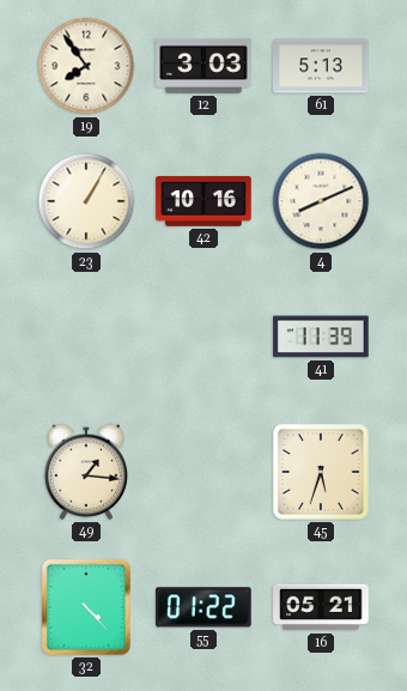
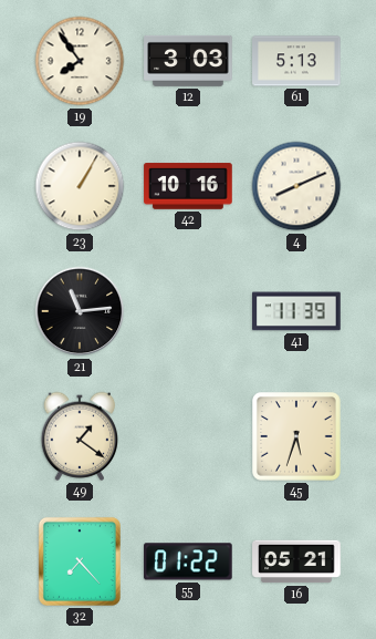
21: none -> 11:14 (80, 311)
49: 1:16 -> 1:21 (80, 436)
32: 4:23 -> 7:23 (80, 561)
